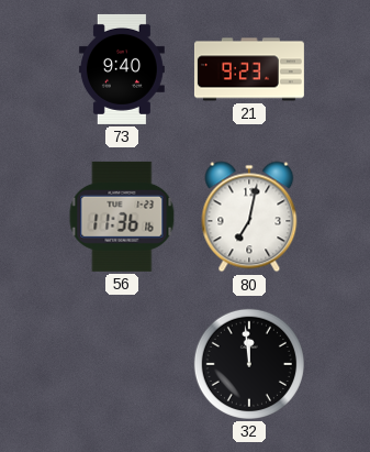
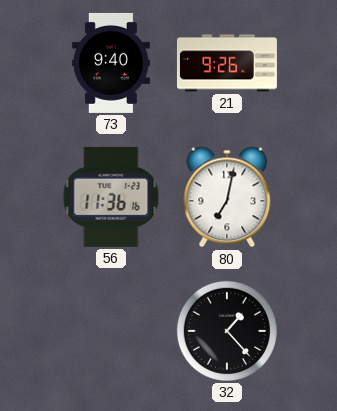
21: 9:23 -> 9:26 (227, 63)
32: 11:59 -> 1:23 (227, 331)
